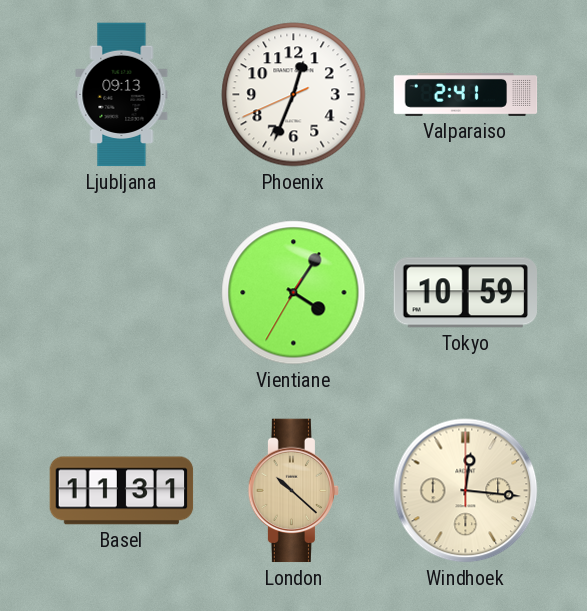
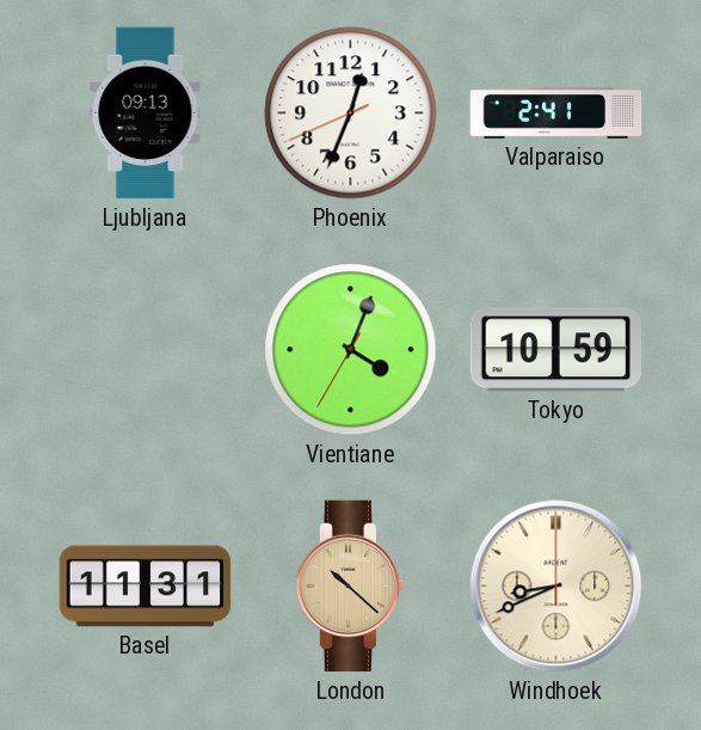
Vientiane: 4:05 -> 4:03 (351, 350)
Windhoek: 12:16 -> 8:41 (557, 587)
